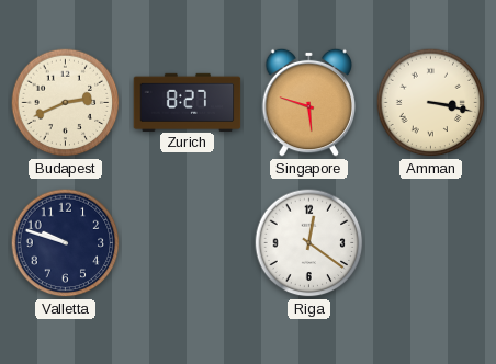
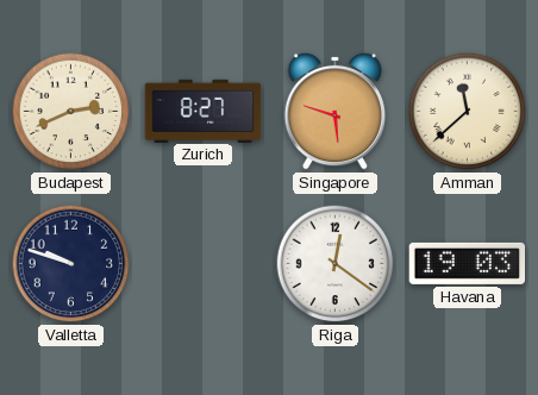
Amman: 3:17 -> 11:38 (468, 112)
Havana: none -> 19:03 (468, 263)
